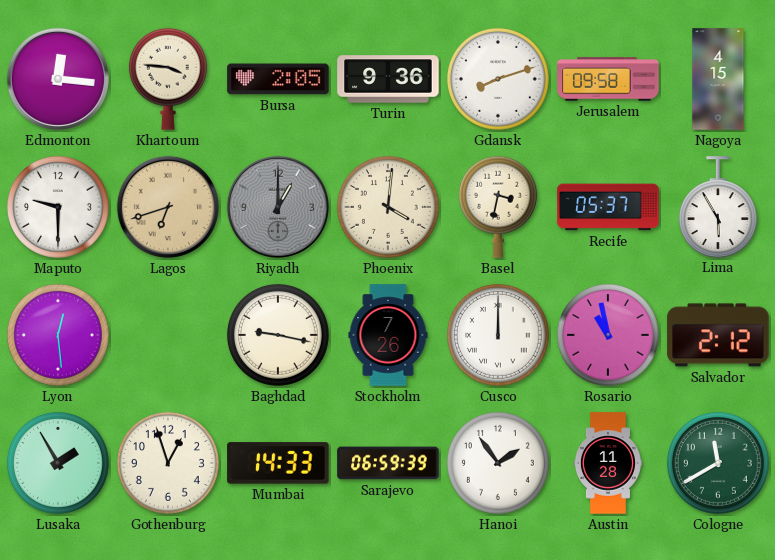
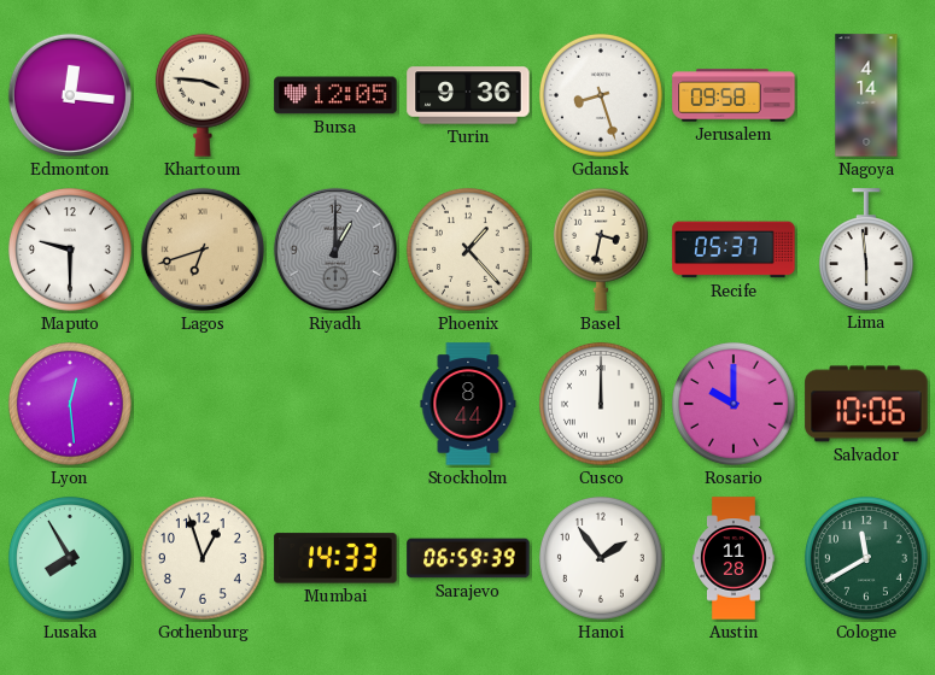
Bursa: 2:05 -> 12:05 (335, 95)
Gdansk: 8:12 -> 8:27 (601, 95)
Nagoya: 4:15 -> 4:14 (866, 95)
Phoenix: 4:01 -> 1:23 (468, 250)
Lima: 5:55 -> 5:59 (866, 250)
Baghdad: 9:17 -> none (278, 335)
Stockholm: 7:26 -> 8:44 (468, 404)
Rosario: 10:58 -> 10:00 (734, 404)
Salvador: 2:12 -> 10:06 (866, 404)
Lusaka: 1:55 -> 7:55 (70, 558)
